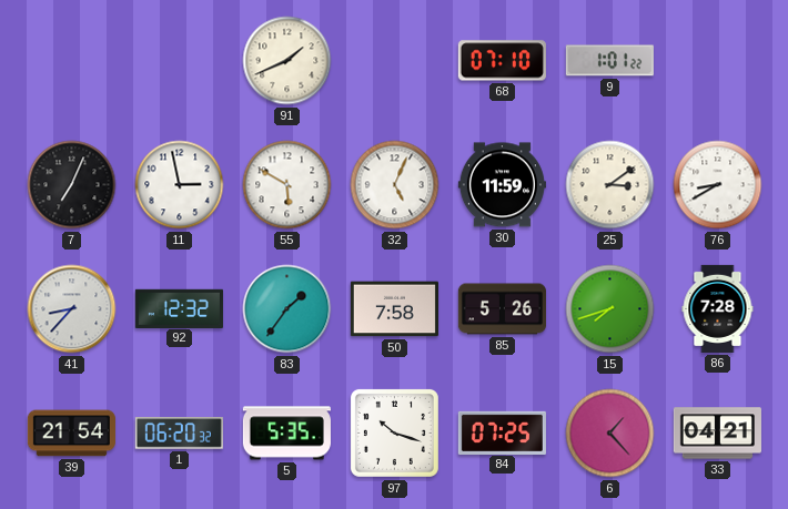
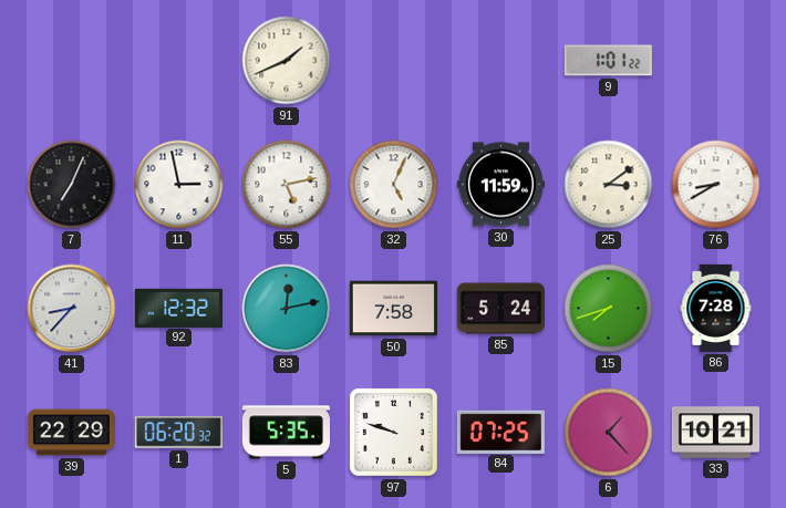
68: 07:10 -> none (502, 61)
55: 5:50 -> 5:13 (287, 185)
83: 1:36 -> 12:13 (287, 309)
85: 5:26 -> 5:24 (500, 309)
39: 21:54 -> 22:29 (71, 433)
97: 10:18 -> 9:48 (393, 432)
33: 04:21 -> 10:21 (715, 433)
